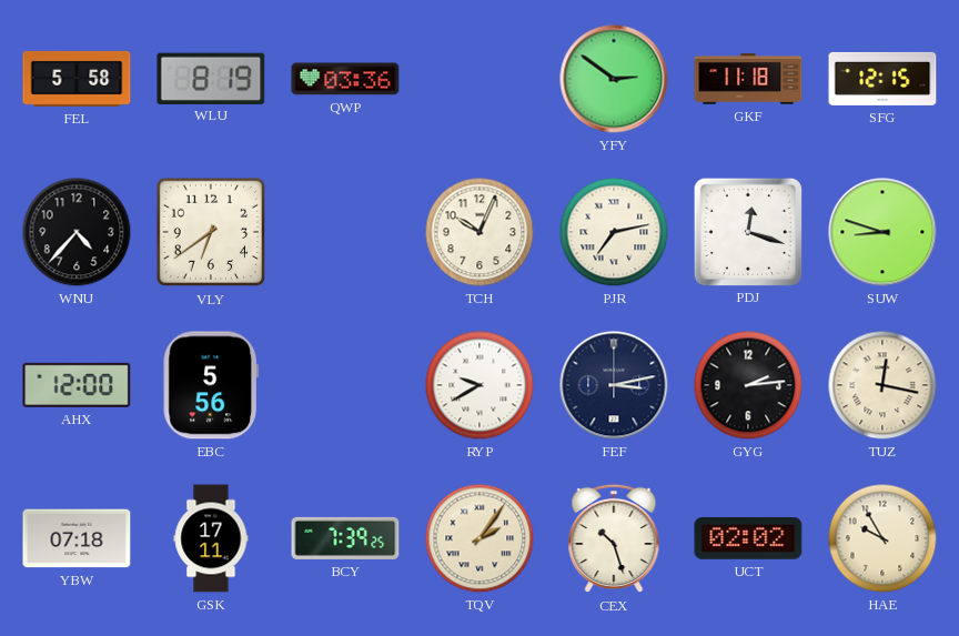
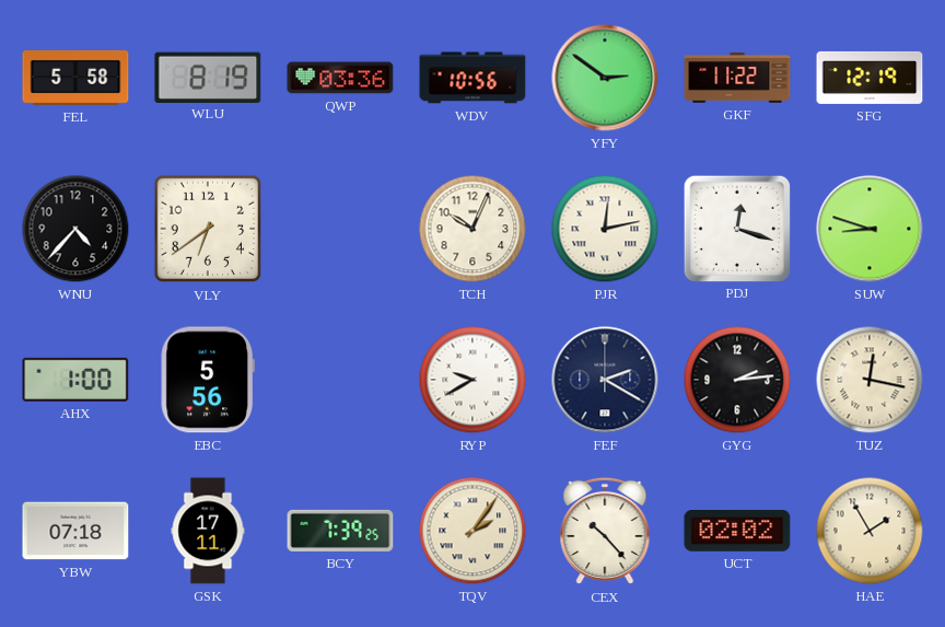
WDV: none -> 10:56 (472, 78)
GKF: 11:18 -> 11:22 (737, 78)
SFG: 12:15 -> 12:19 (870, 78)
PJR: 7:13 -> 12:13 (605, 229)
AHX: 12:00 -> 1:00 (75, 380)
FEF: 3:13 -> 2:20 (605, 380)
CEX: 10:27 -> 10:23 (605, 531)
HAE: 9:55 -> 1:55 (870, 531)
